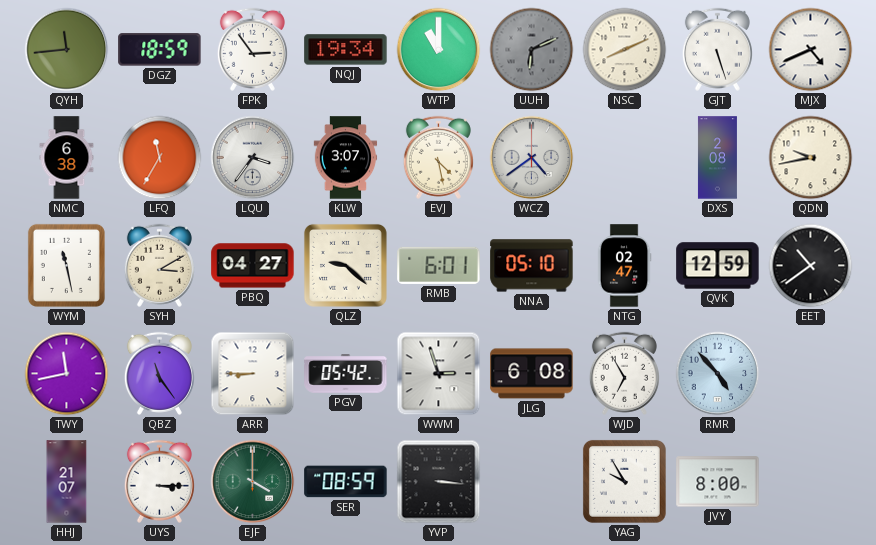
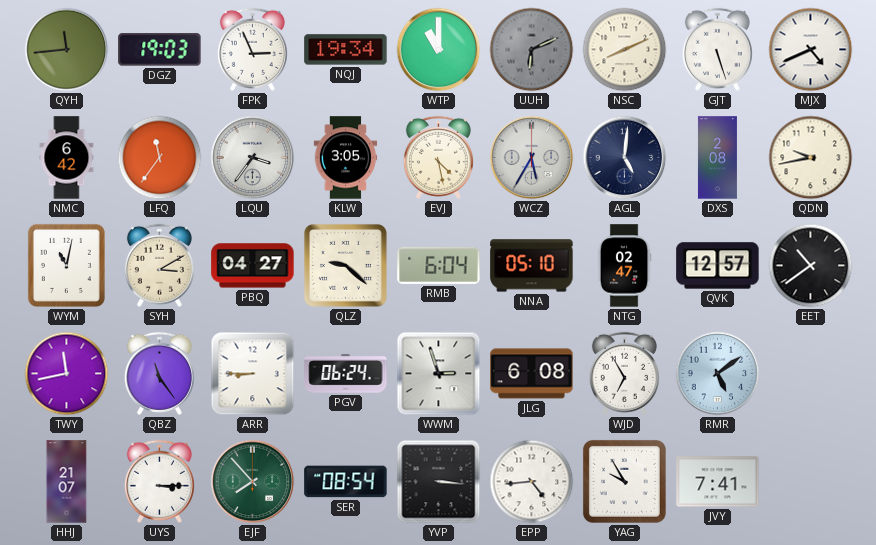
DGZ: 18:59 -> 19:03 (160, 50)
FPK: 2:54 -> 2:56 (252, 49)
NMC: 6:38 -> 6:42 (67, 158)
LFQ: 11:35 -> 11:36 (160, 158)
KLW: 3:07 -> 3:05 (346, 158)
WCZ: 4:39 -> 5:35 (532, 158)
AGL: none -> 5:01 (625, 158)
WYM: 11:28 -> 11:02 (66, 265)
RMB: 6:01 -> 6:04 (439, 265)
QVK: 12:59 -> 12:57 (718, 266)
PGV: 05:42 -> 06:24 (346, 374)
RMR: 4:53 -> 5:09 (718, 374)
EJF: 4:00 -> 7:53 (253, 482)
SER: 08:59 -> 08:54 (346, 482)
EPP: none -> 4:44 (532, 482)
JVY: 8:00 -> 7:41 (718, 482)
